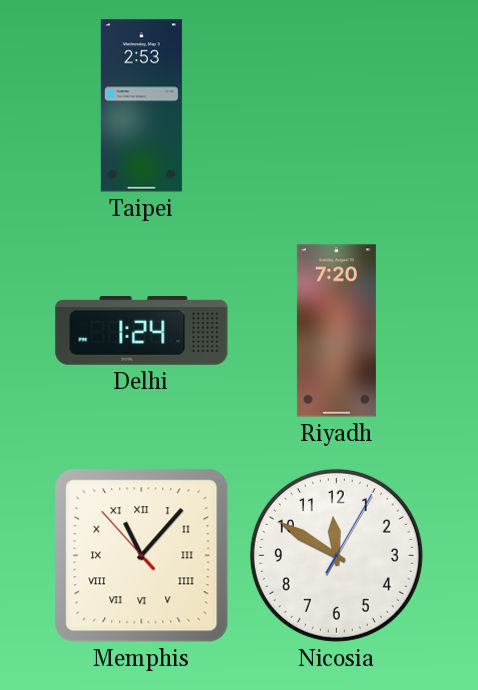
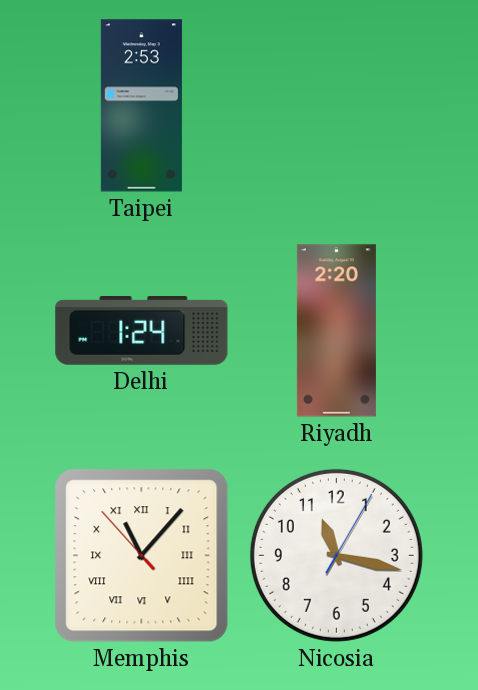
Riyadh: 7:20 -> 2:20 (336, 331)
Nicosia: 11:50 -> 11:17 (336, 555)
